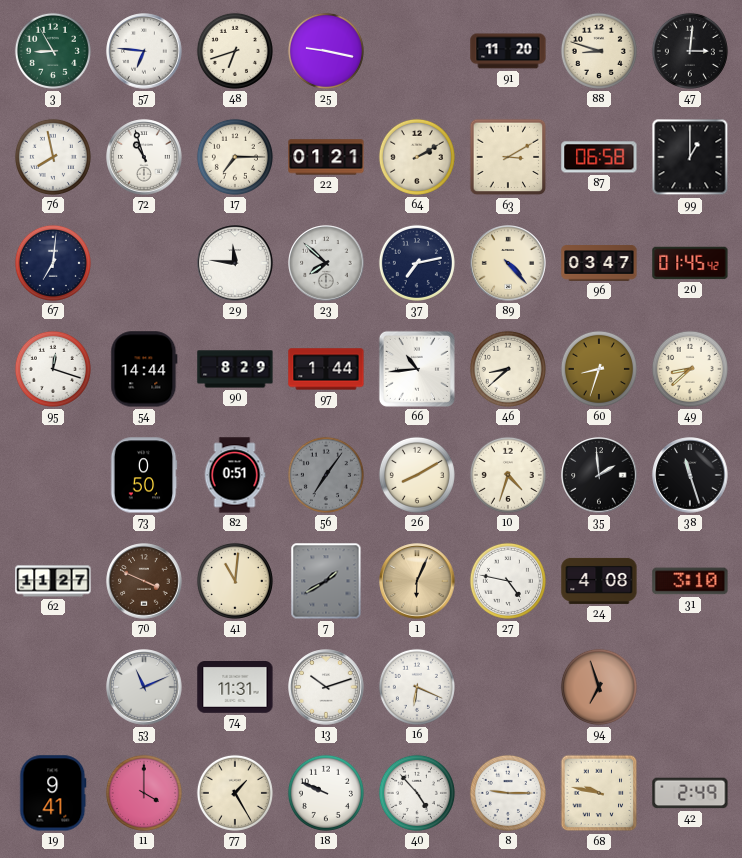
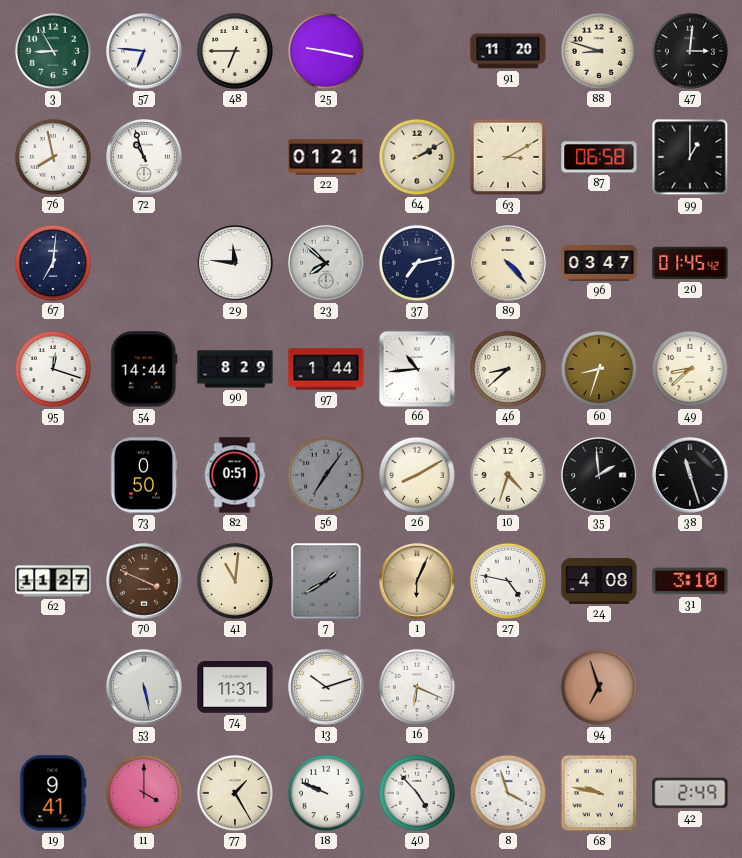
48: 6:42 -> 6:45 (235, 51)
17: 7:15 -> none (235, 157)
53: 11:11 -> 5:28 (144, 687)
8: 9:15 -> 3:57 (508, 793)
